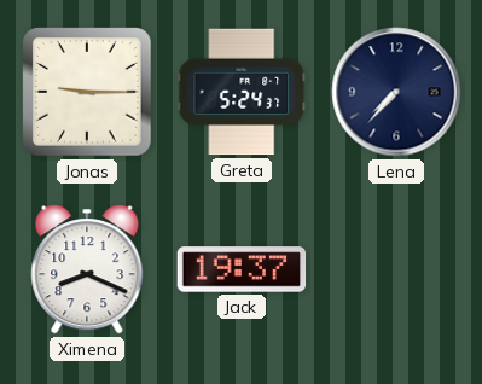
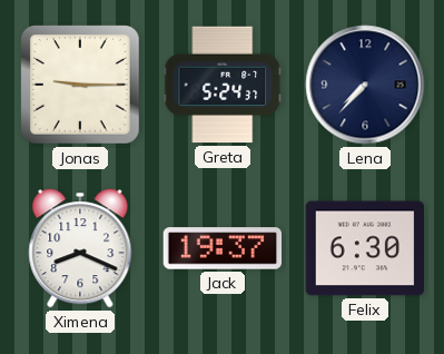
Felix: none -> 6:30 (365, 248)
